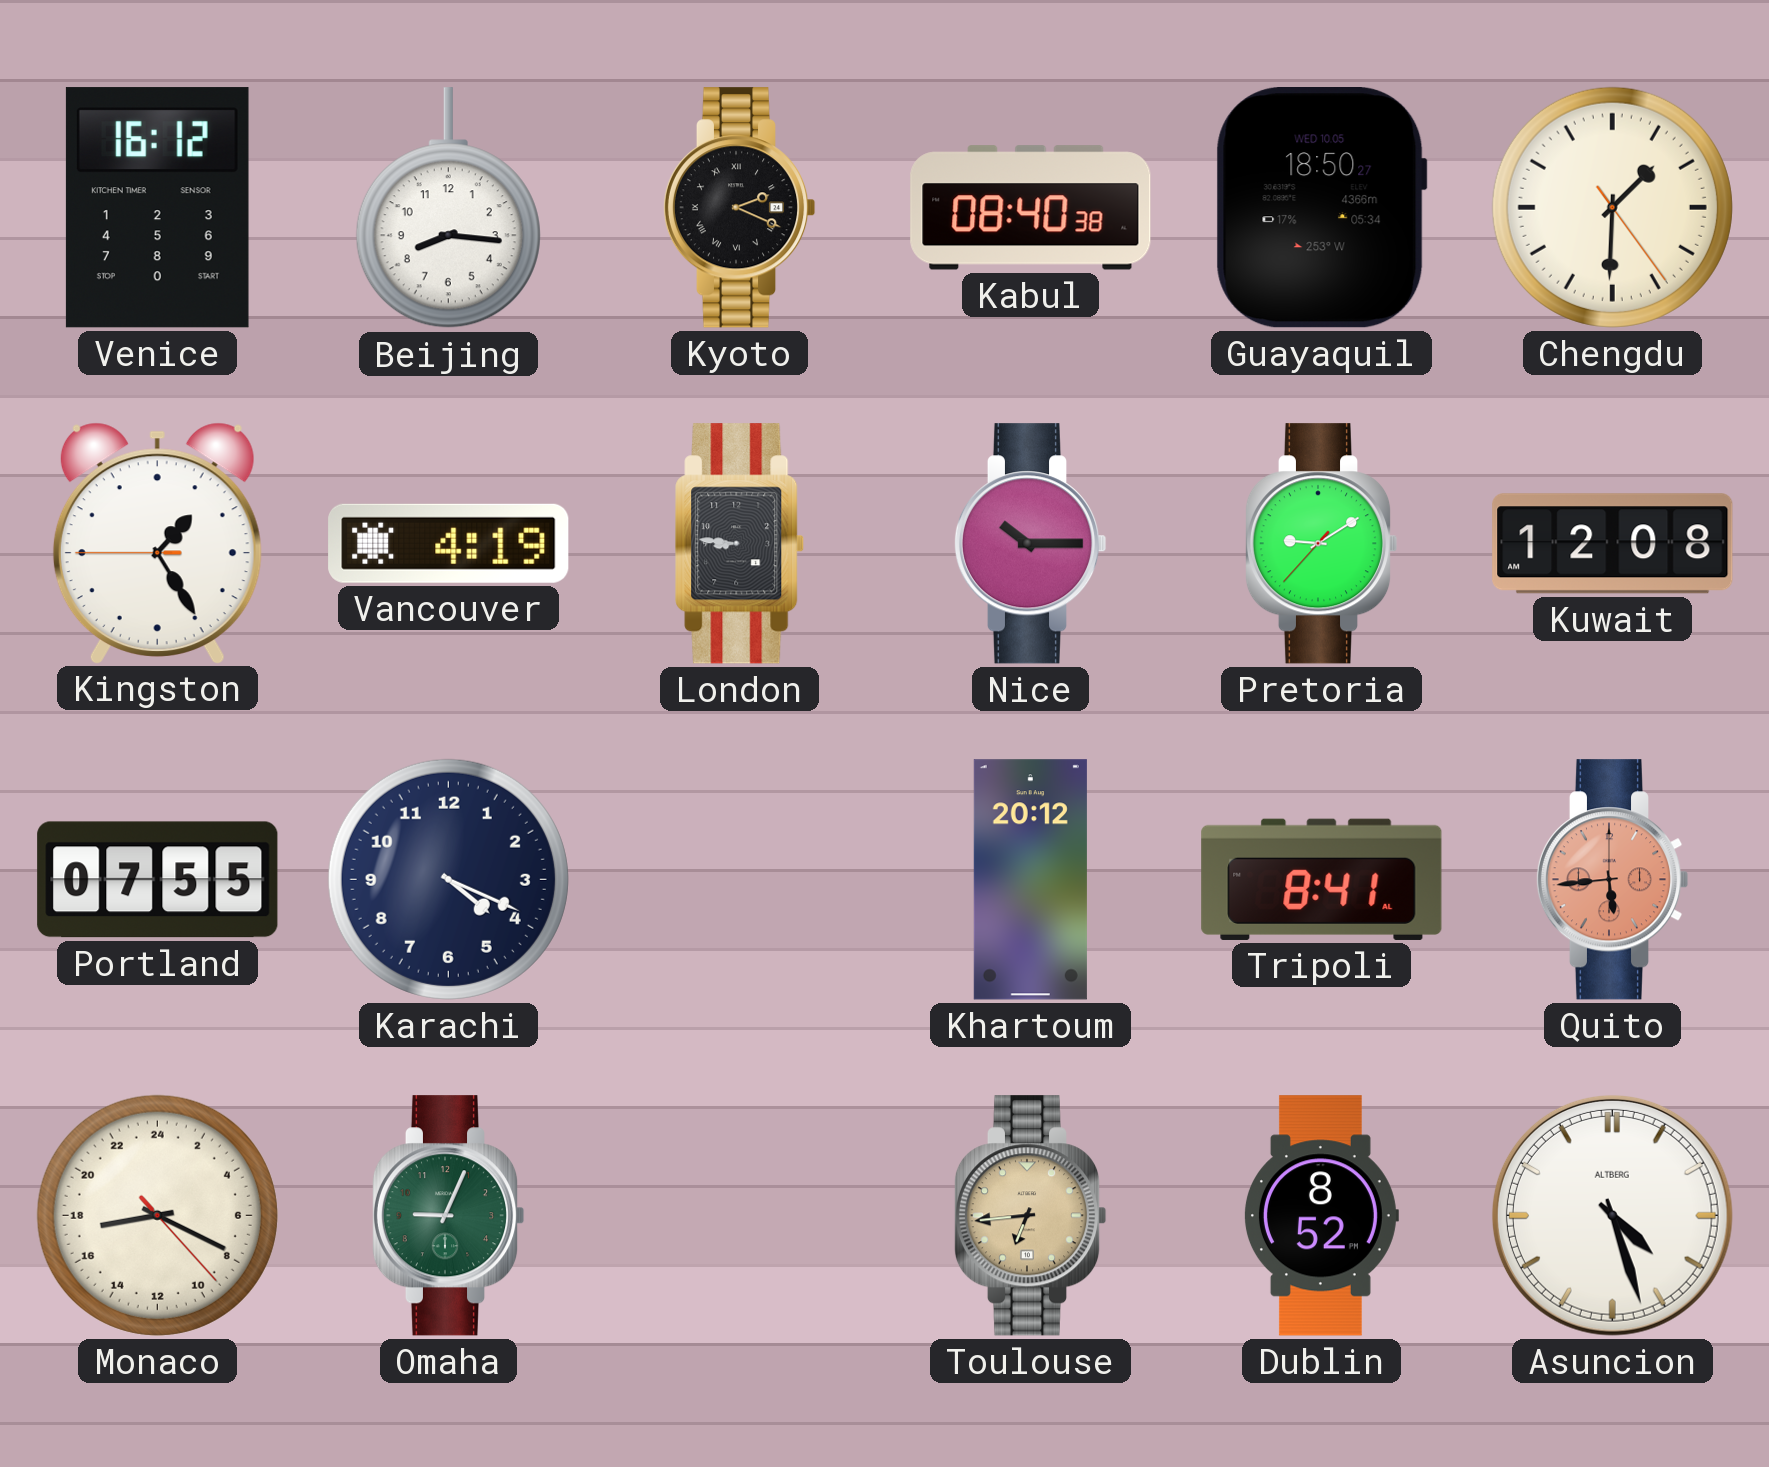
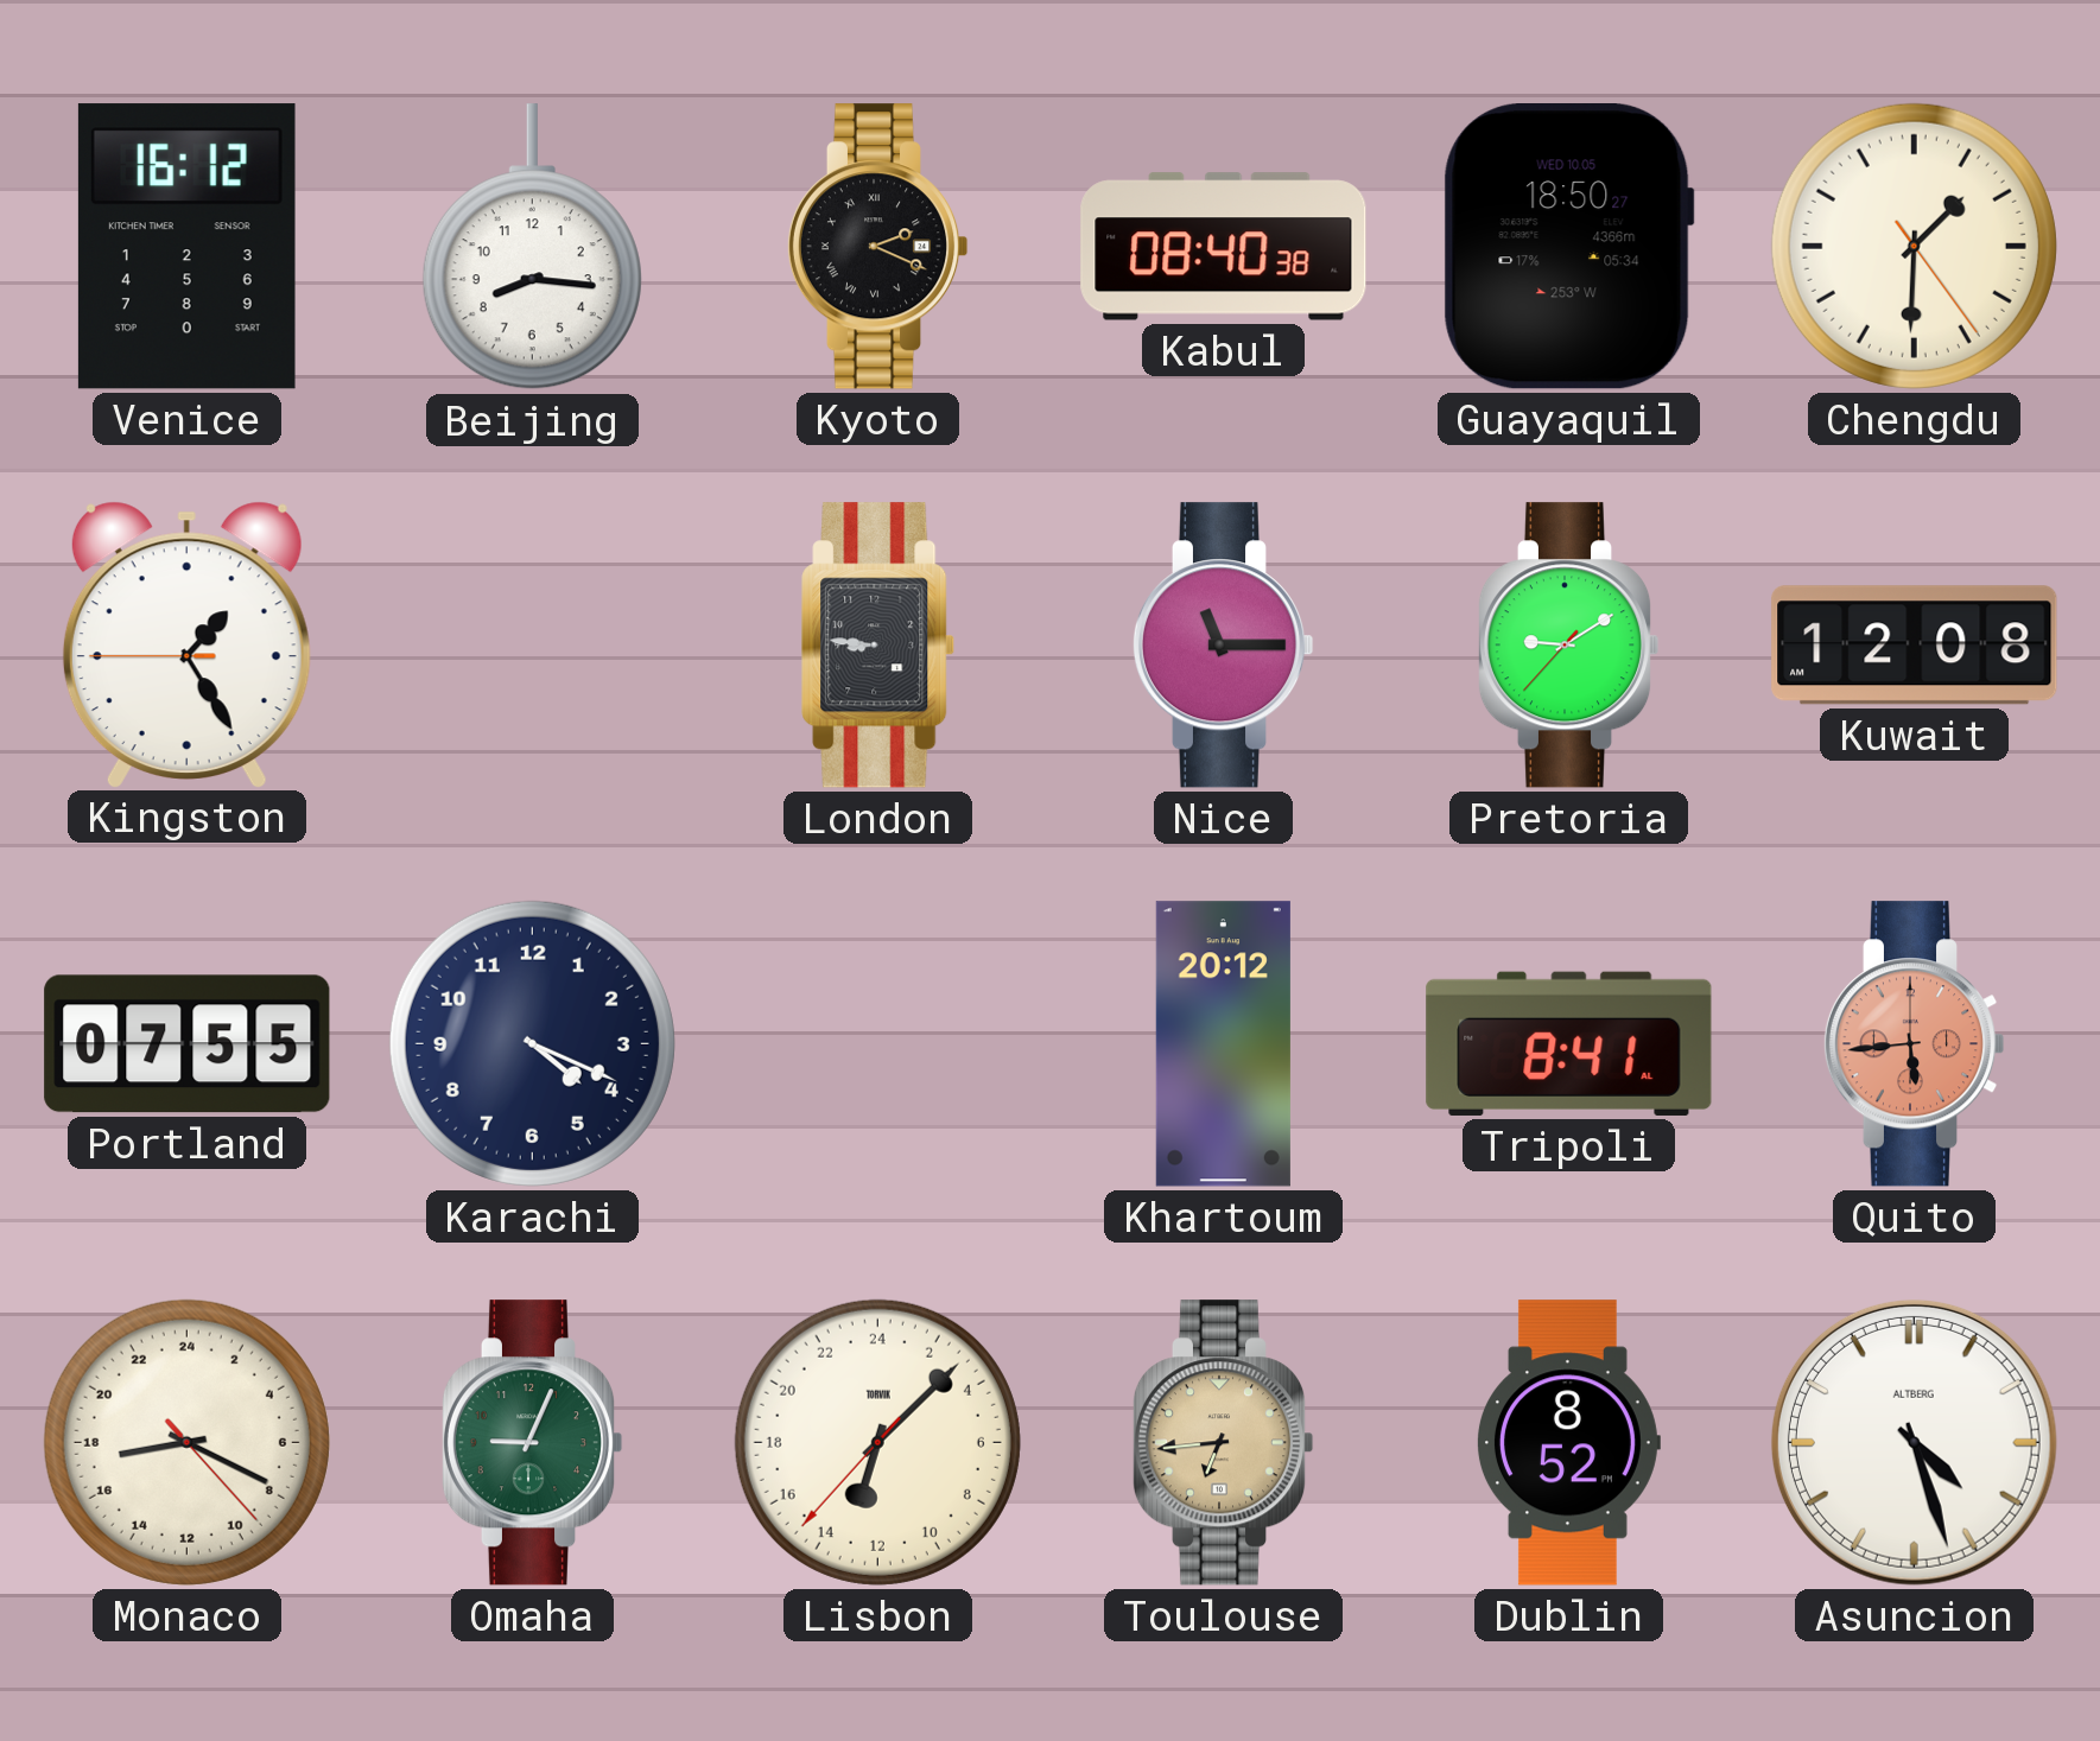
Vancouver: 4:19 -> none (449, 543)
Nice: 10:15 -> 11:15 (1223, 646)
Lisbon: none -> 13:07 (877, 1442)
